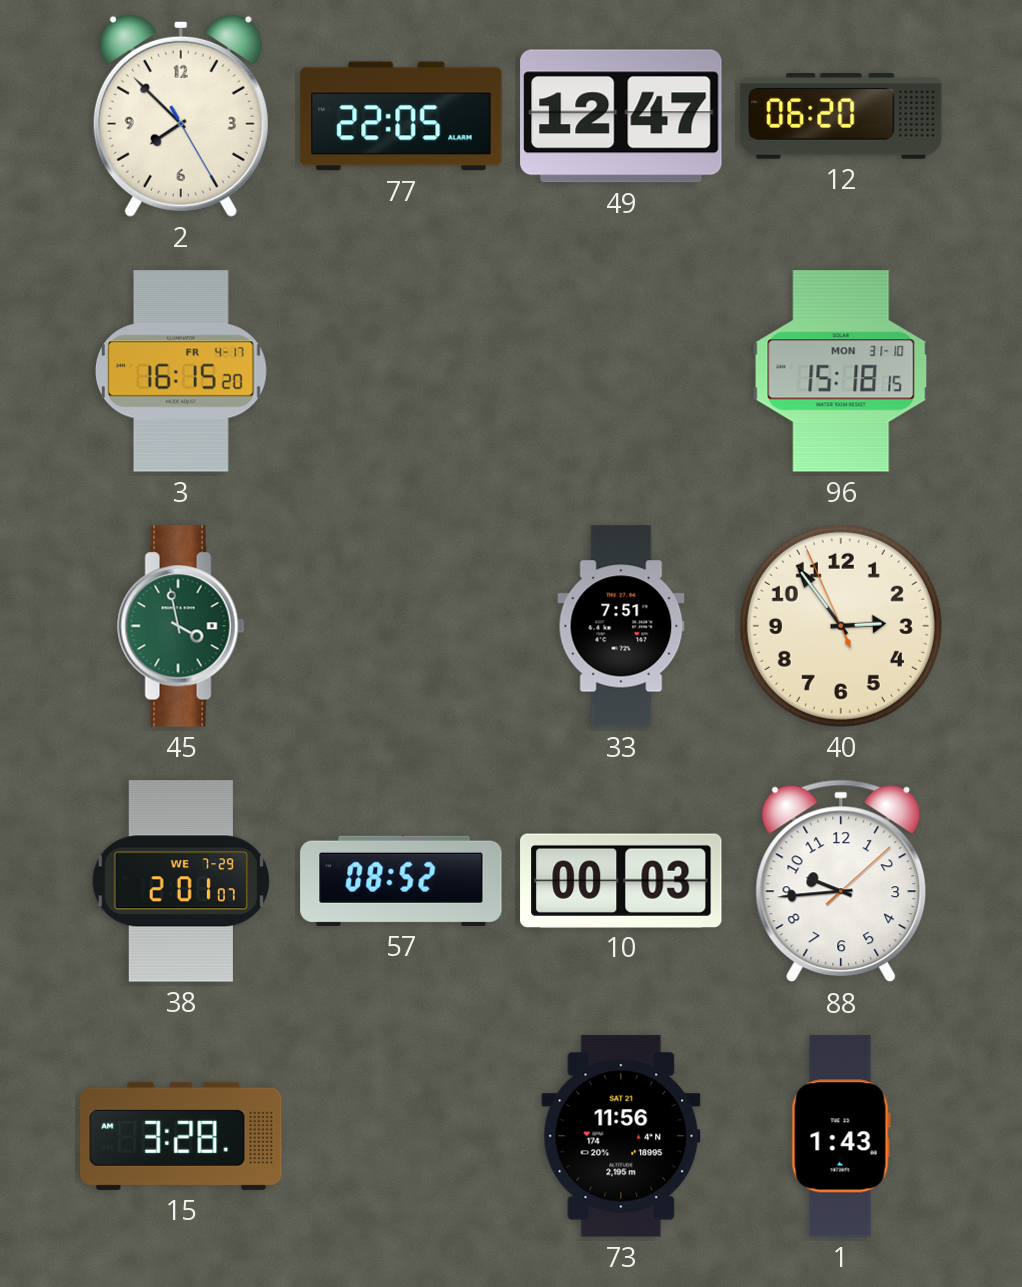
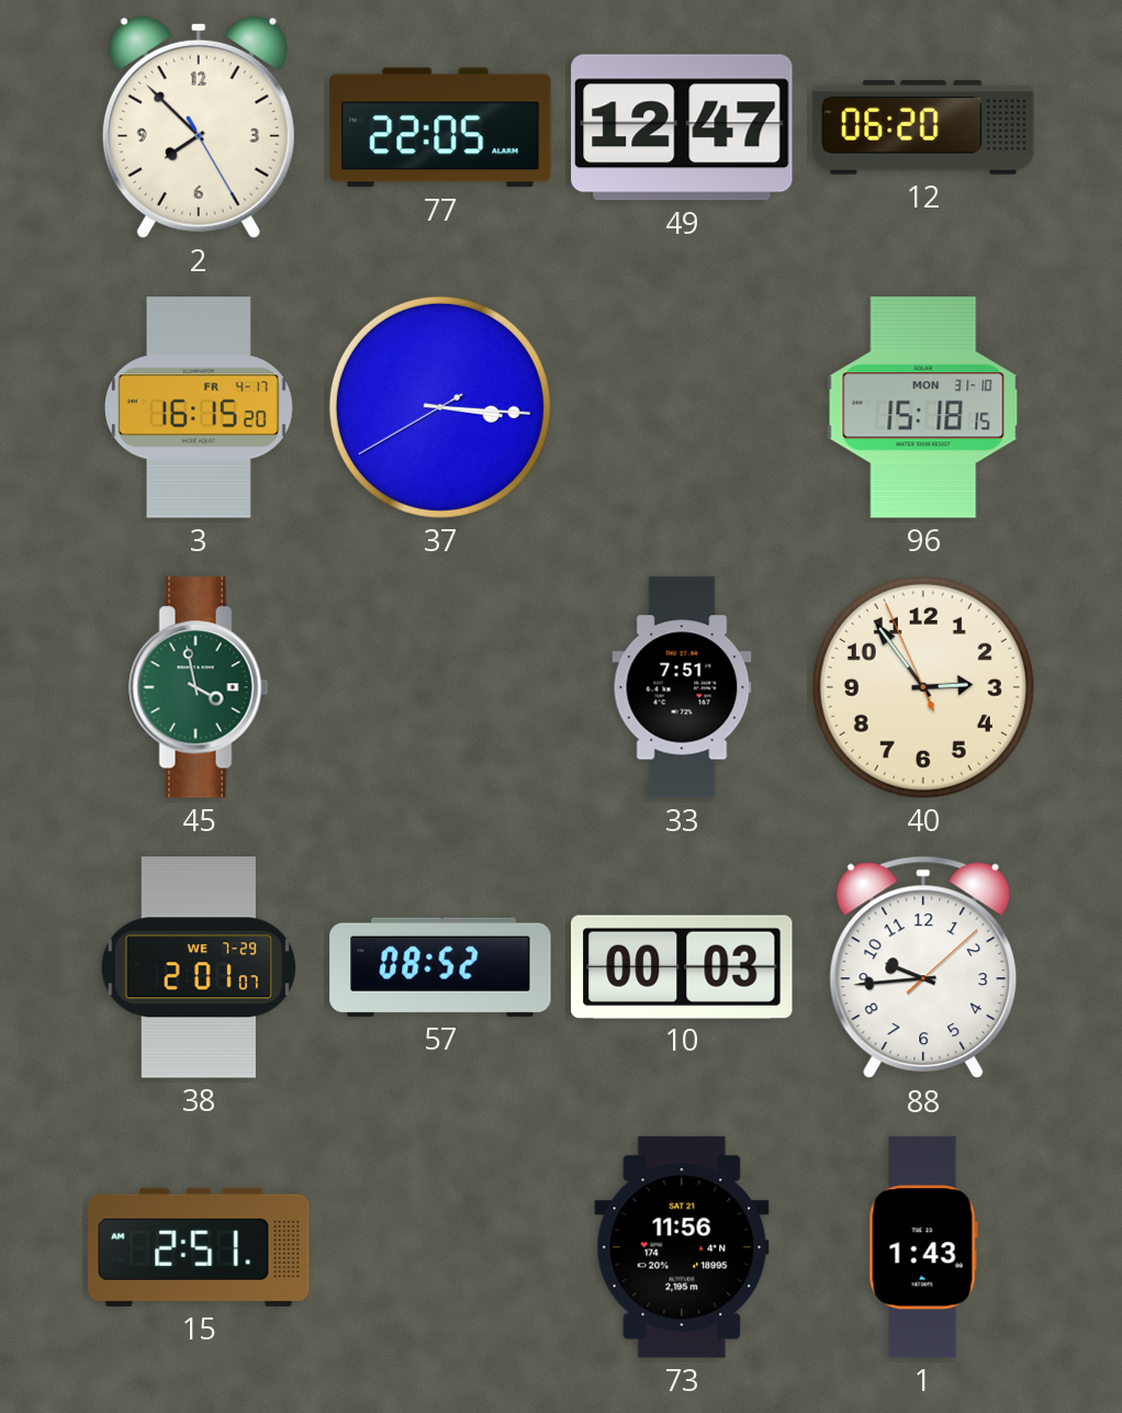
37: none -> 3:15 (440, 407)
15: 3:28 -> 2:51 (199, 1247)
